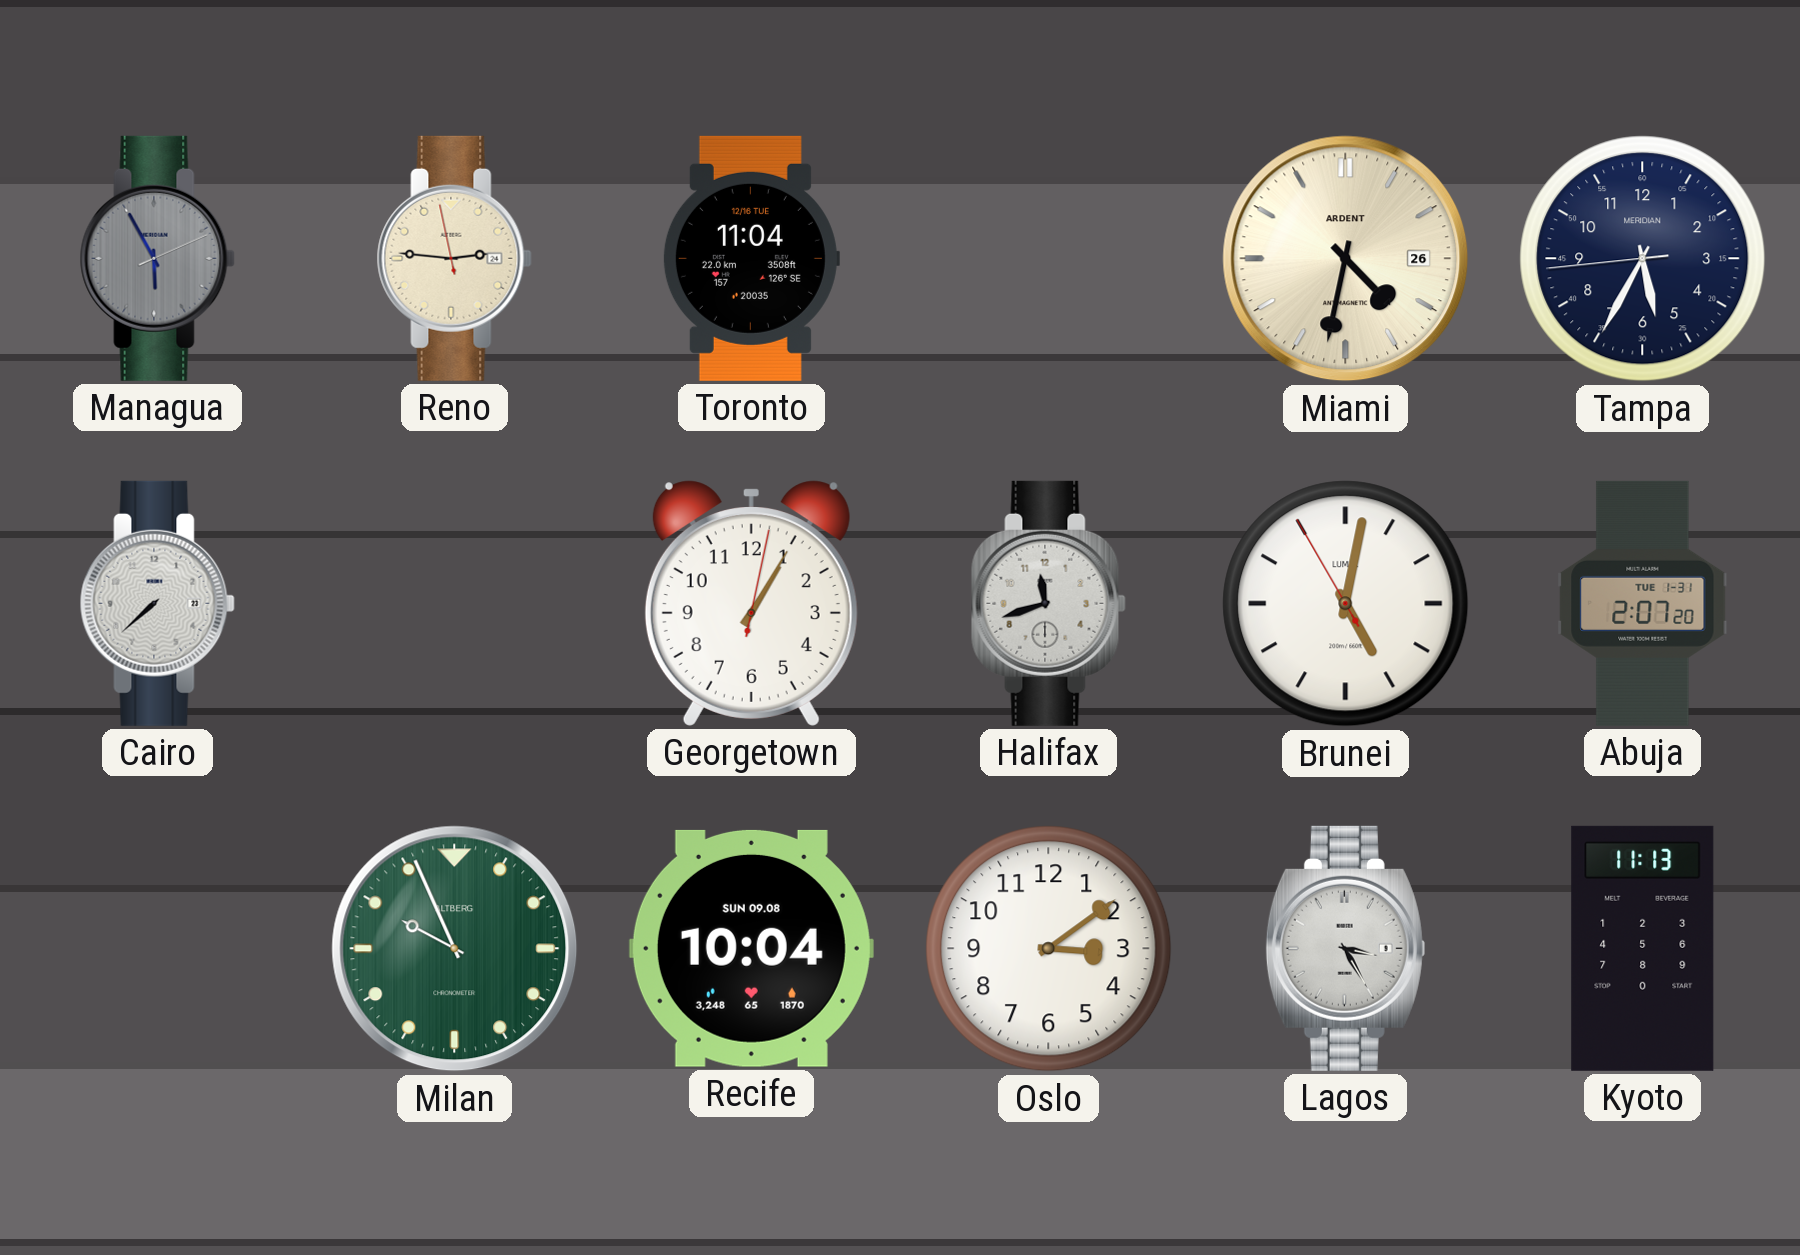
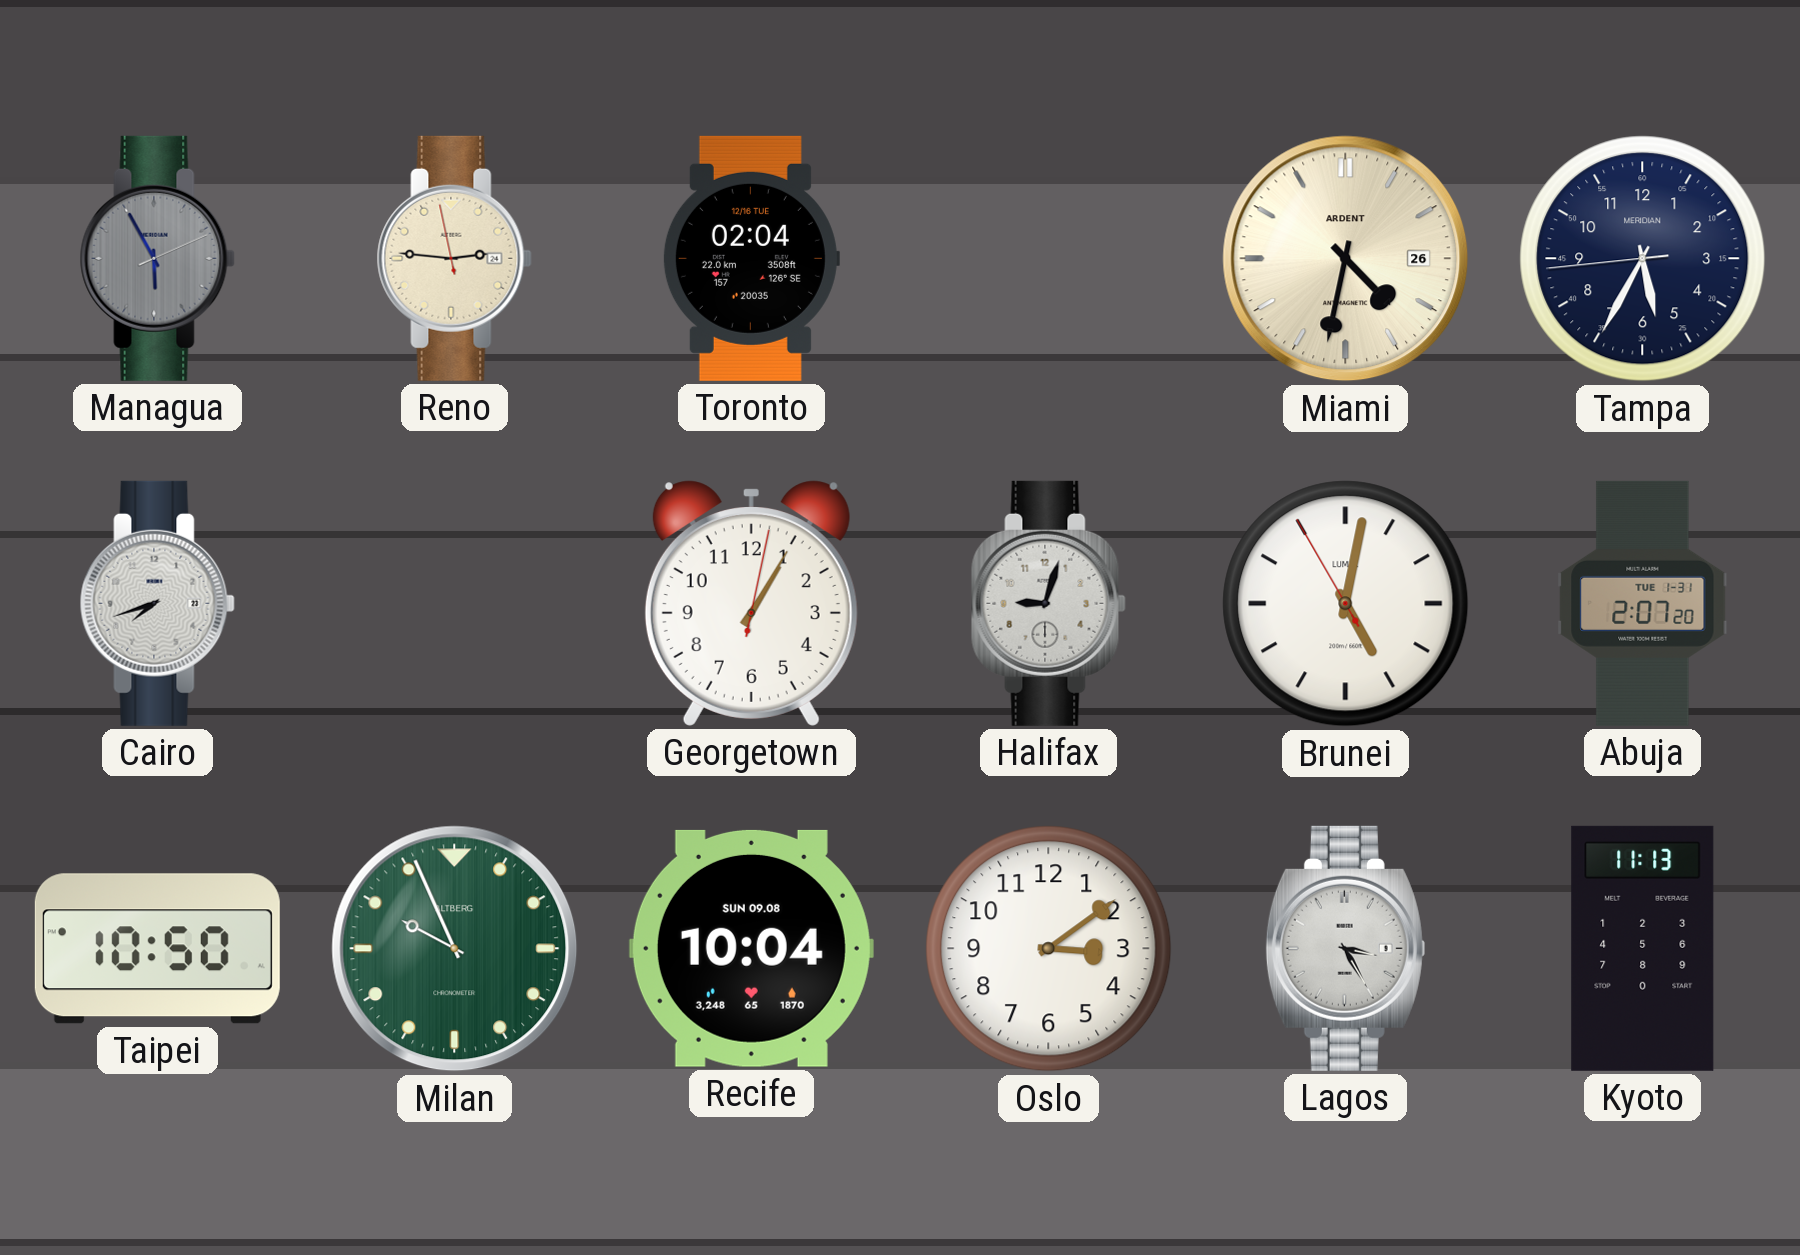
Toronto: 11:04 -> 02:04 (751, 258)
Cairo: 7:38 -> 7:42 (157, 603)
Halifax: 11:42 -> 9:03 (1048, 603)
Taipei: none -> 10:50 (157, 949)
